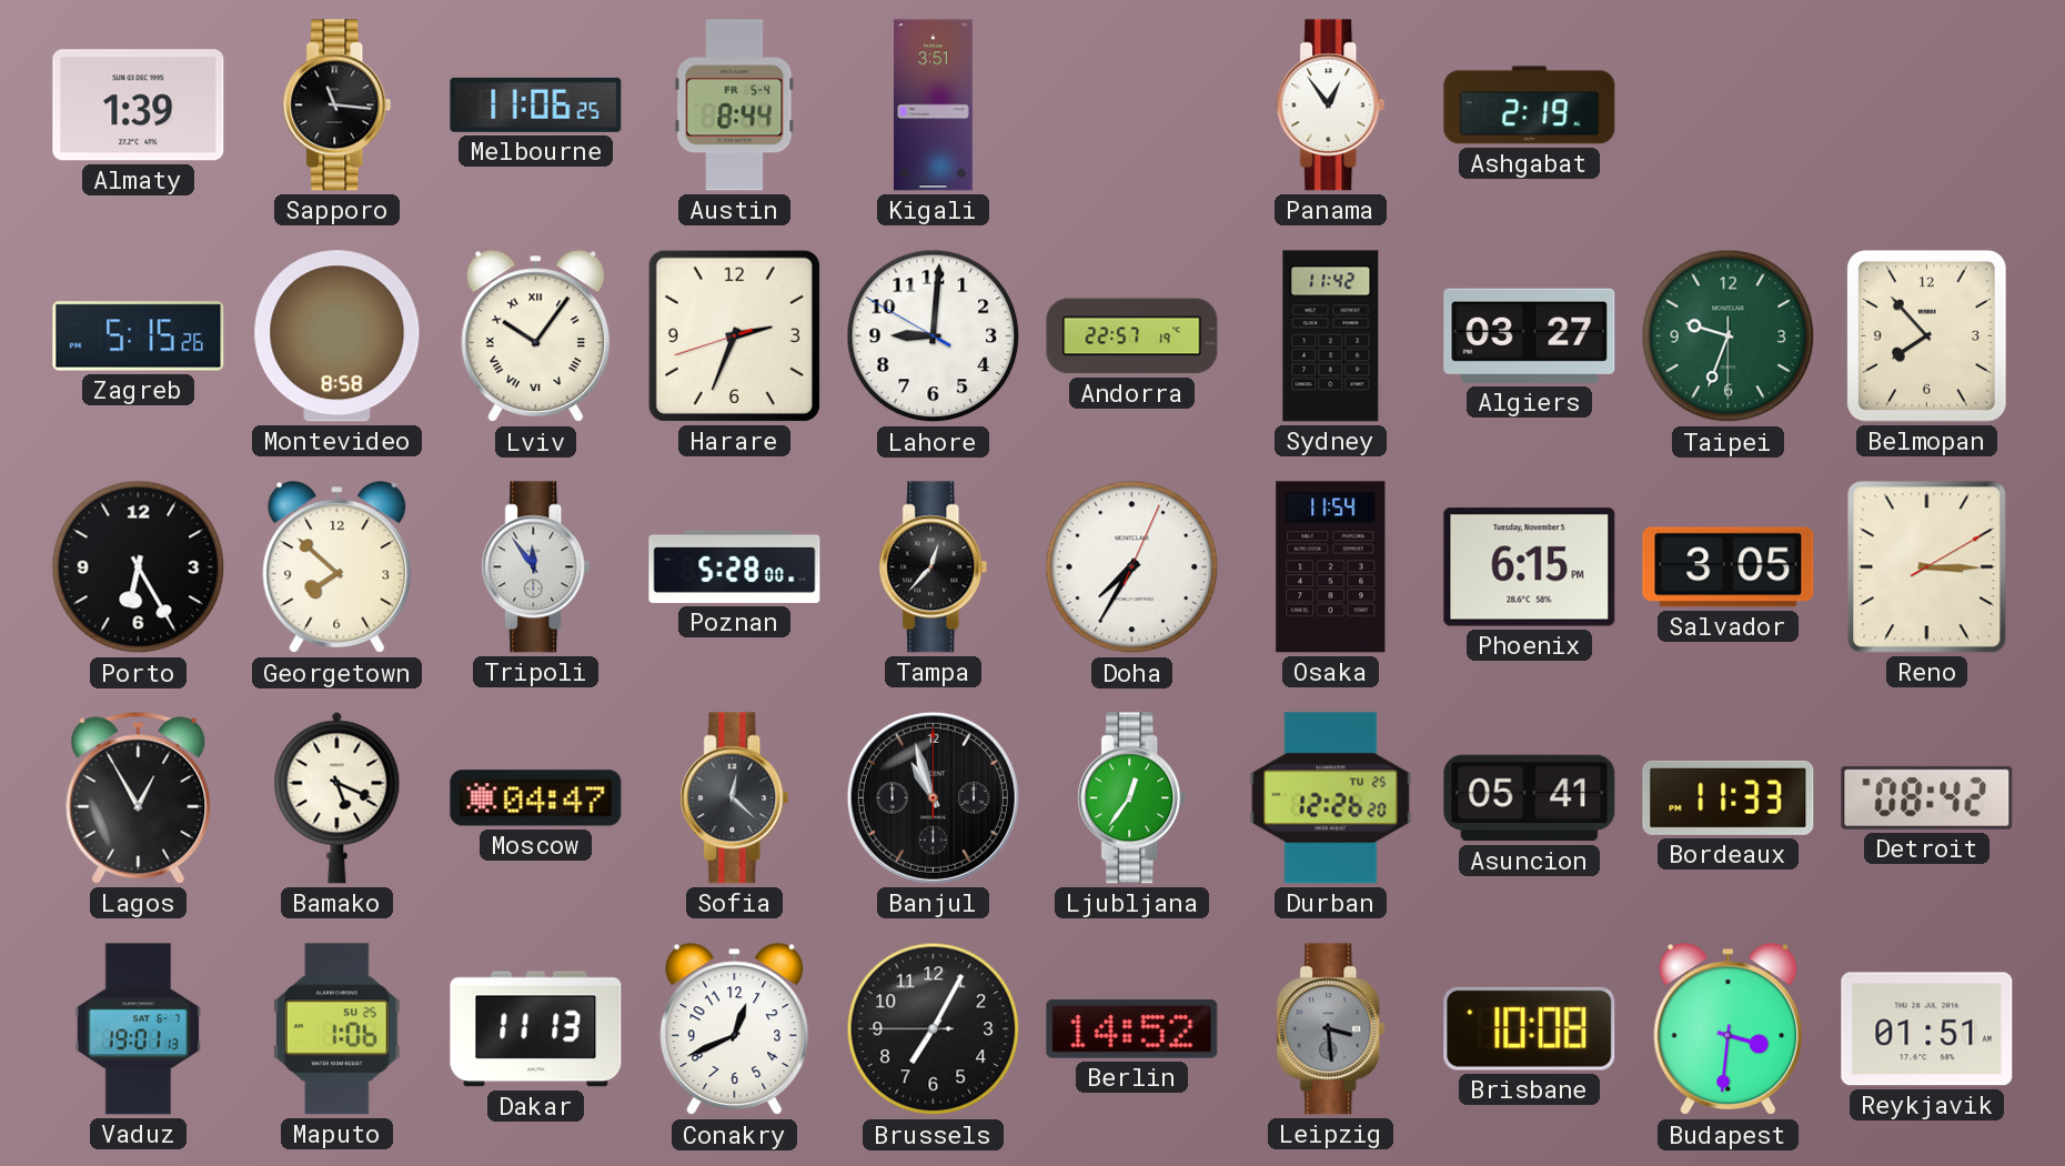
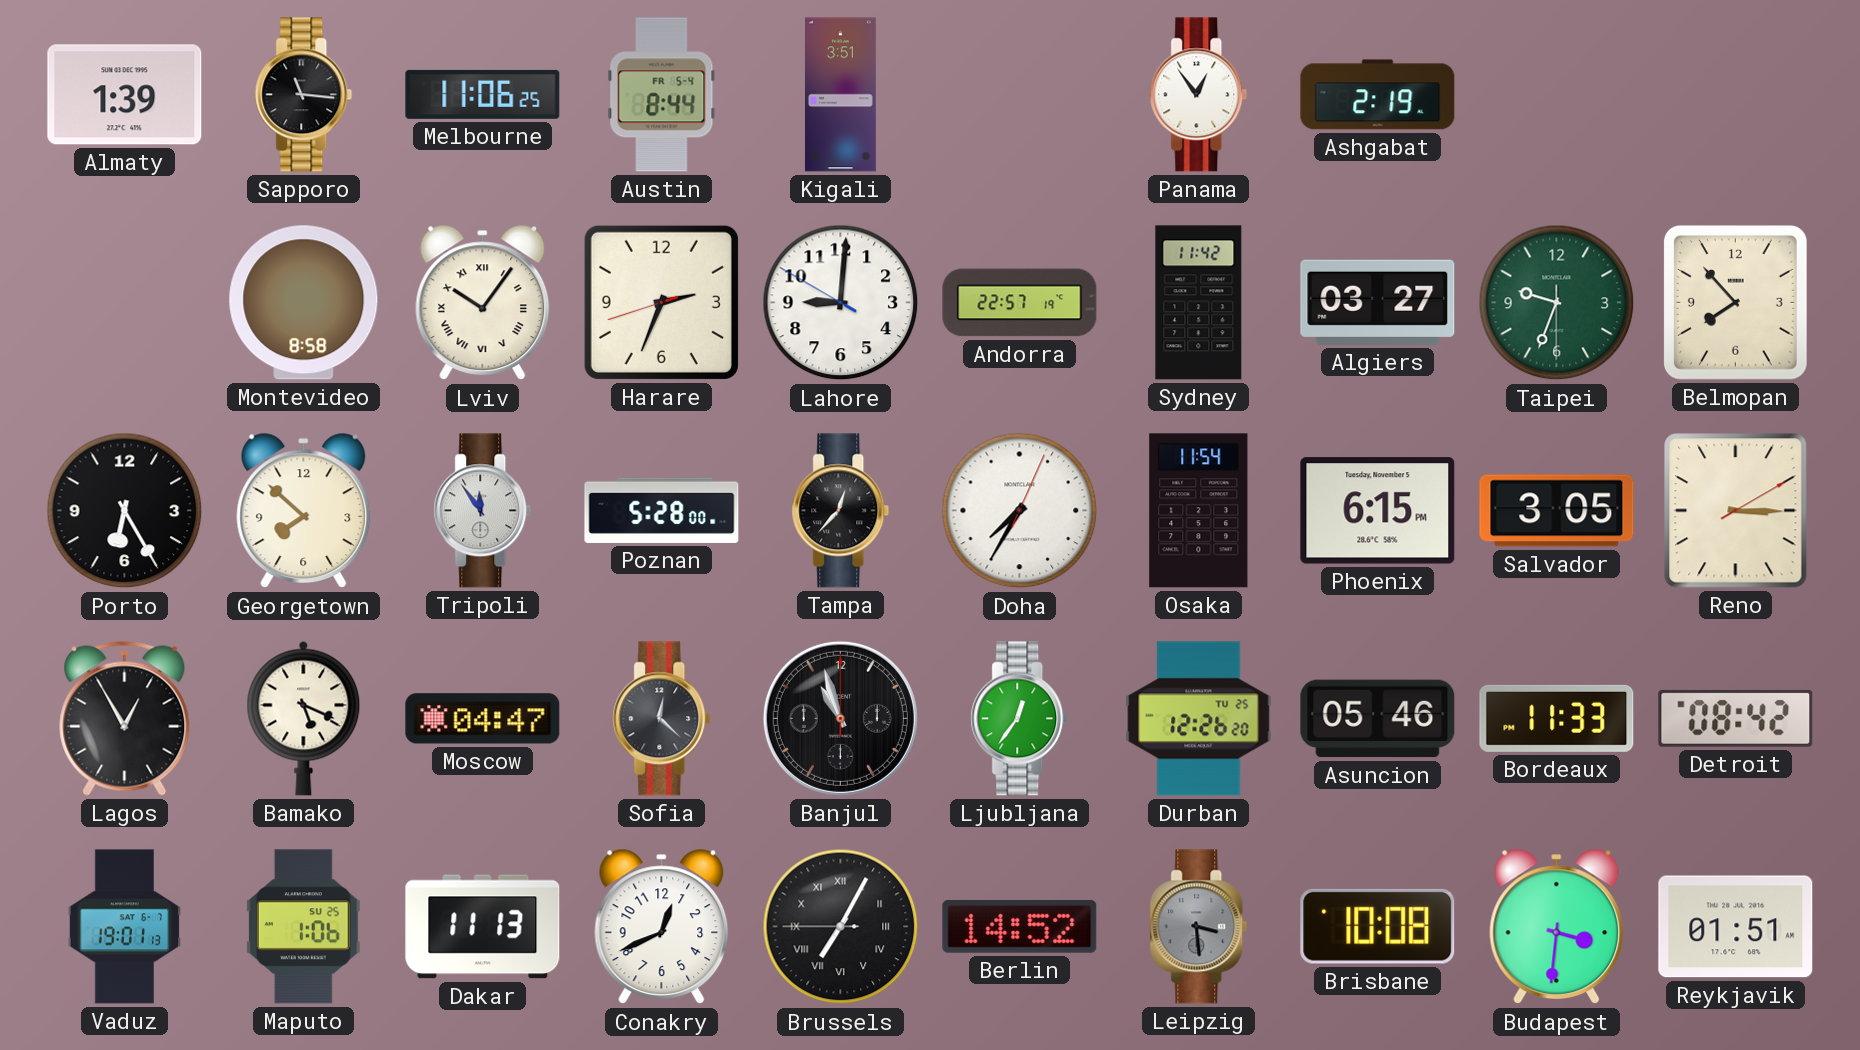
Zagreb: 5:15 -> none (139, 336)
Asuncion: 05:41 -> 05:46 (1378, 719)
Brussels numerals: Arabic -> Roman (841, 927)
